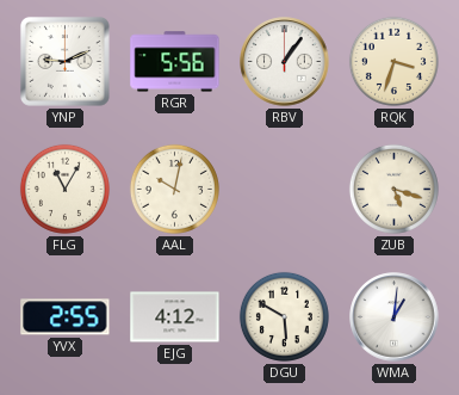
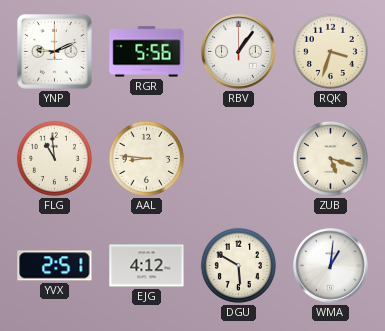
FLG: 11:05 -> 10:59 (54, 158)
AAL: 10:02 -> 8:46 (146, 158)
YVX: 2:55 -> 2:51 (55, 266)
